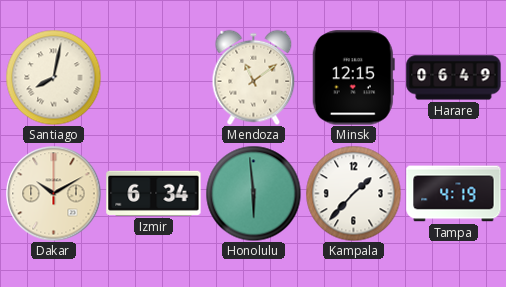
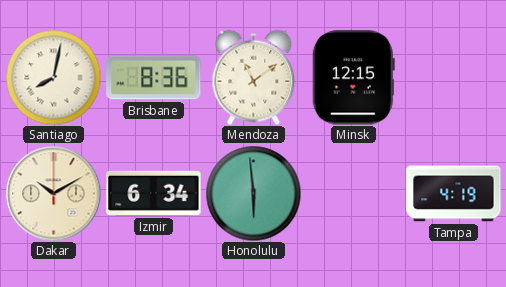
Brisbane: none -> 8:36 (154, 78)
Harare: 06:49 -> none (454, 78)
Kampala: 1:37 -> none (353, 193)
